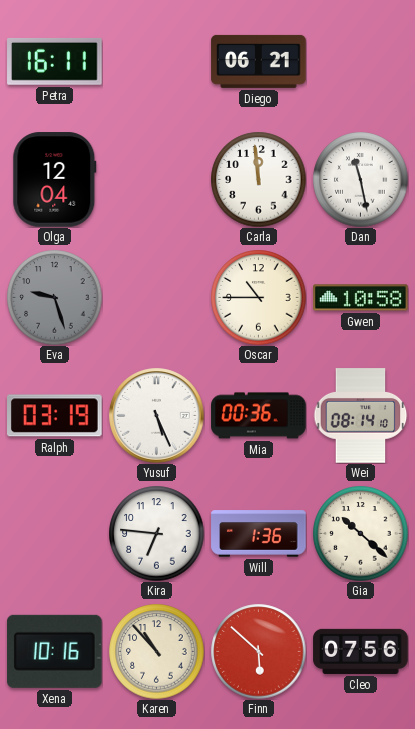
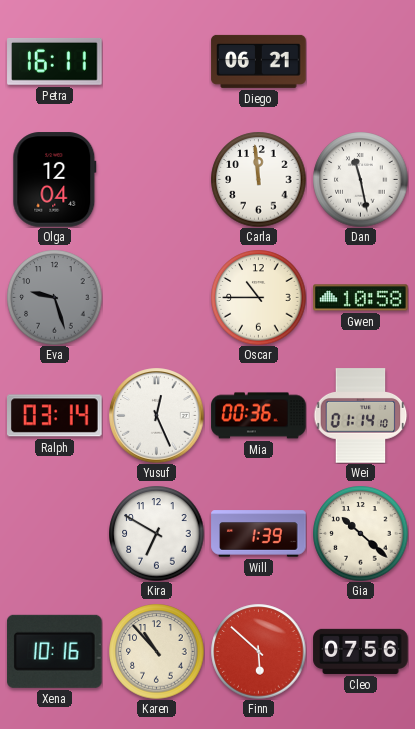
Ralph: 03:19 -> 03:14 (55, 416)
Yusuf: 5:26 -> 12:26 (157, 416)
Wei: 08:14 -> 01:14 (361, 416)
Kira: 6:46 -> 6:50 (156, 533)
Will: 1:36 -> 1:39 (259, 534)
